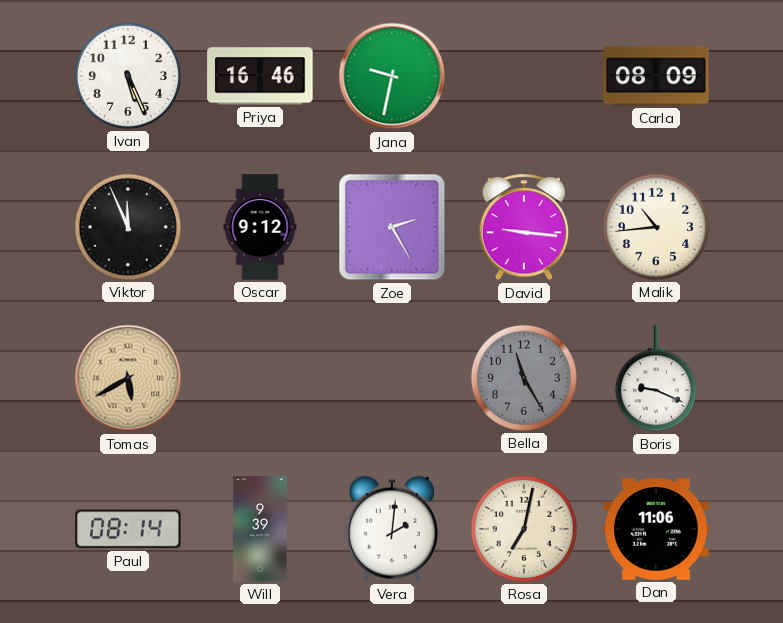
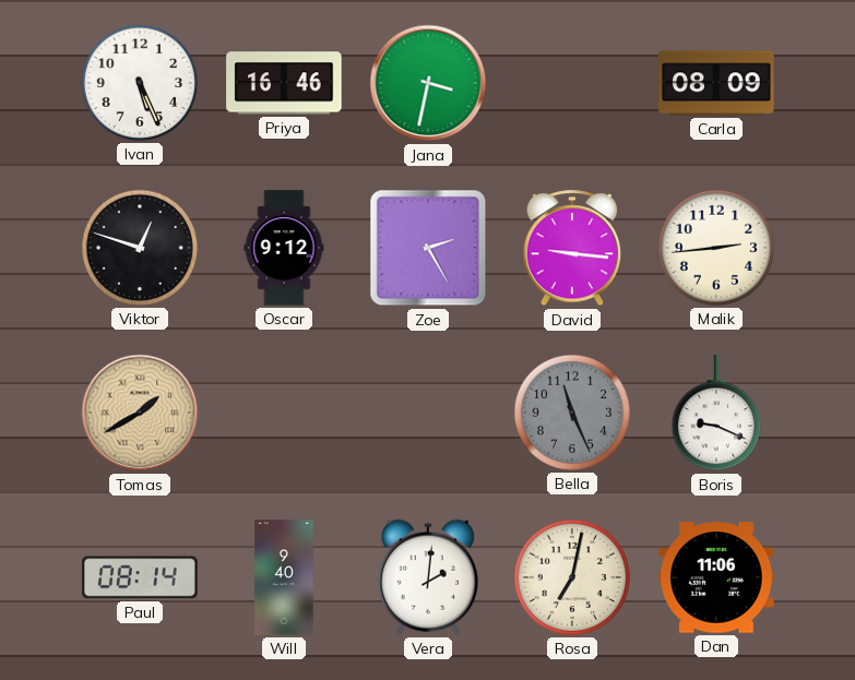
Jana: 9:32 -> 3:32 (428, 83)
Viktor: 11:56 -> 12:48 (140, 248)
Malik: 10:44 -> 2:44 (716, 248)
Tomas: 5:40 -> 1:40 (140, 413)
Bella: 11:25 -> 11:26 (572, 413)
Will: 9:39 -> 9:40 (284, 577)
